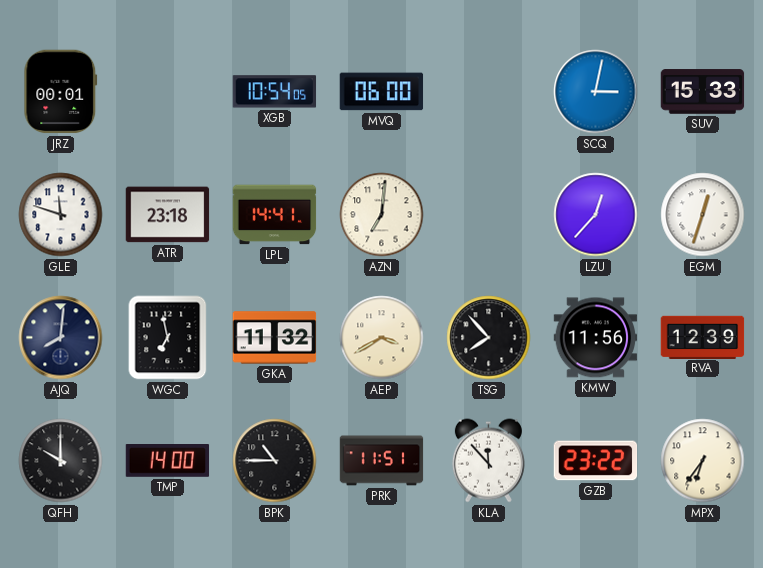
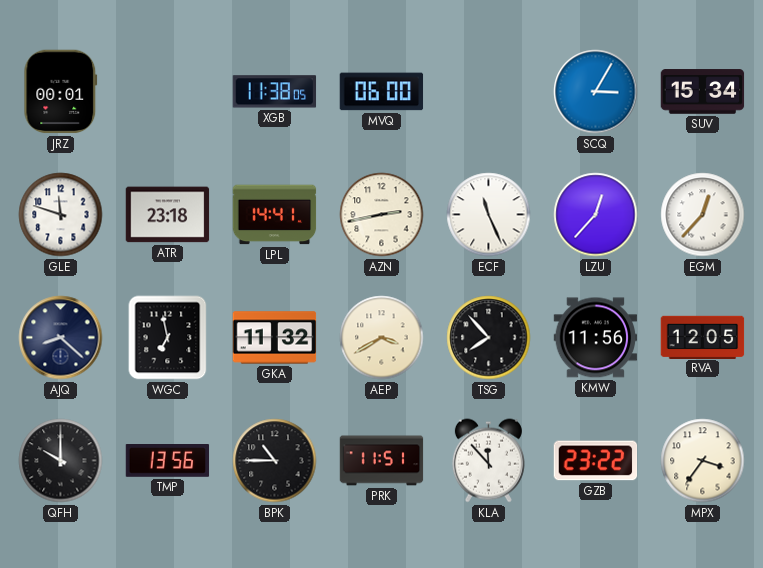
XGB: 10:54 -> 11:38 (275, 92)
SCQ: 3:02 -> 3:05 (596, 92)
SUV: 15:33 -> 15:34 (703, 92)
AZN: 7:01 -> 2:43 (382, 215)
ECF: none -> 11:26 (489, 215)
EGM: 12:33 -> 12:37 (703, 215)
AJQ: 8:01 -> 8:22 (61, 338)
RVA: 12:39 -> 12:05 (703, 337)
TMP: 14:00 -> 13:56 (168, 461)
MPX: 6:36 -> 3:36 (703, 461)
